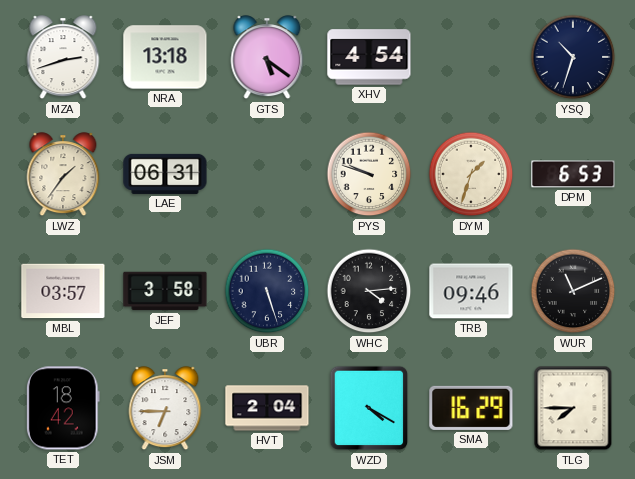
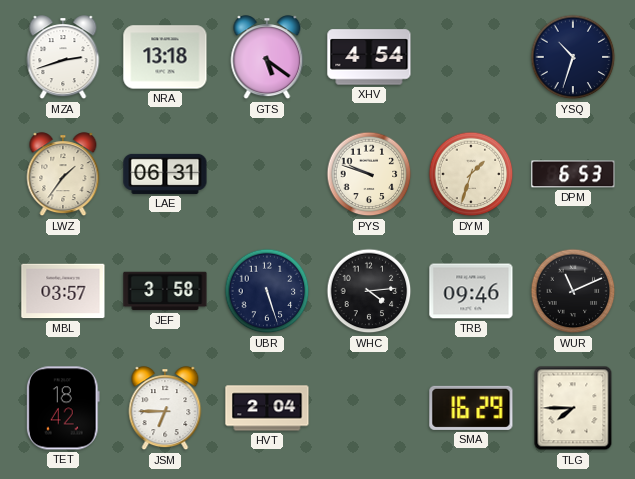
WZD: 4:20 -> none (369, 408)
